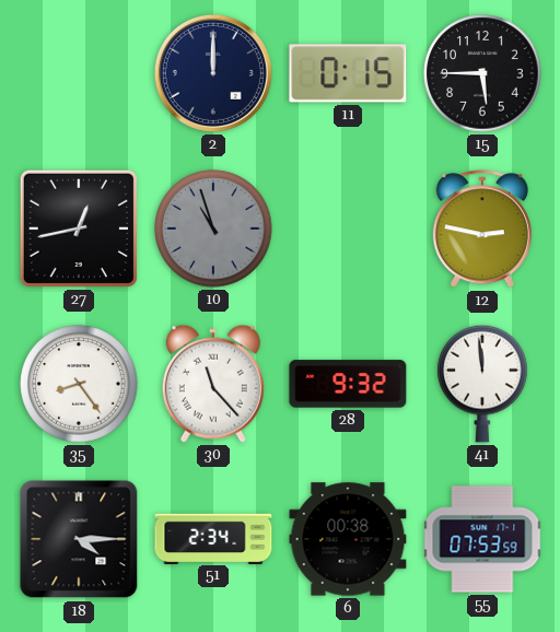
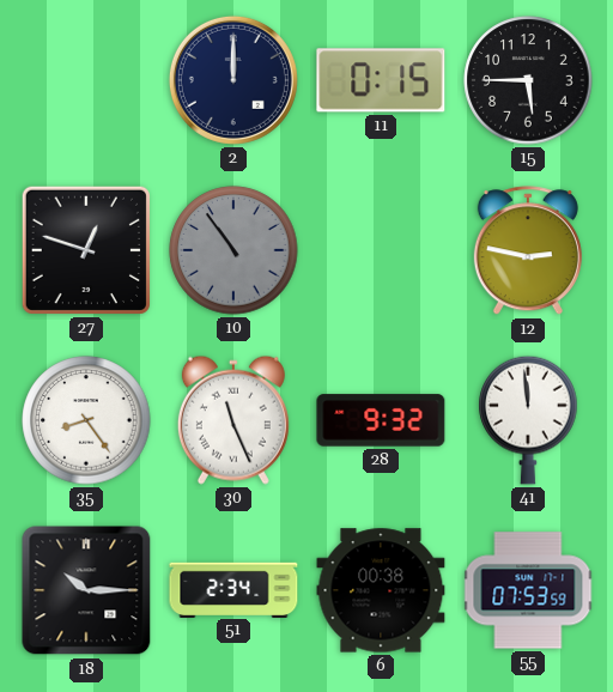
27: 12:43 -> 12:48 (86, 250)
10: 10:57 -> 10:54 (233, 250)
30: 11:23 -> 11:26 (233, 420)
18: 4:15 -> 10:15 (86, 590)
